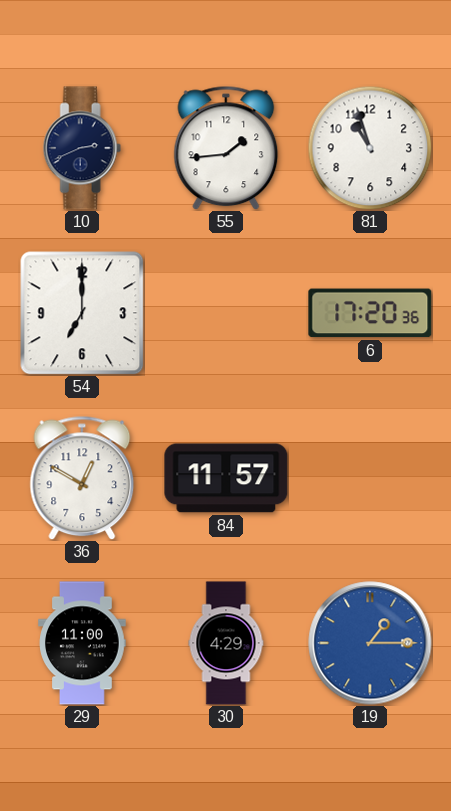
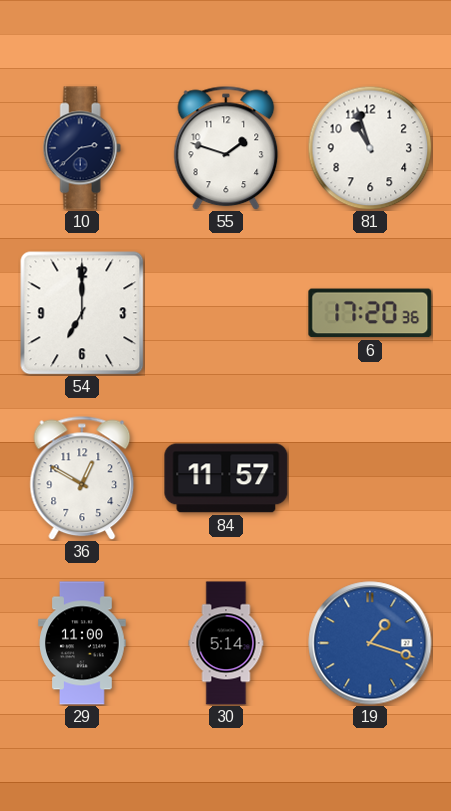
10: 2:41 -> 2:38 (82, 148)
55: 1:44 -> 1:48 (226, 148)
30: 4:29 -> 5:14 (226, 643)
19: 1:15 -> 1:18 (370, 643)
